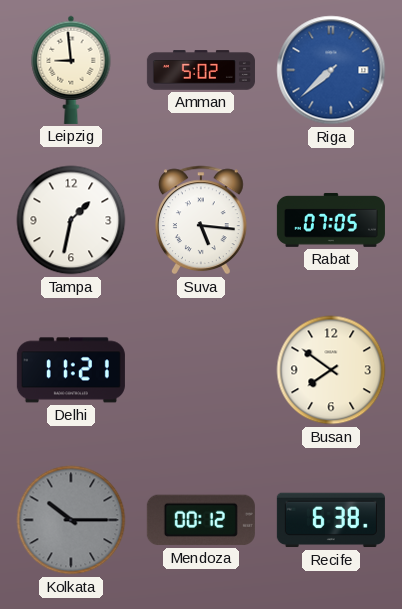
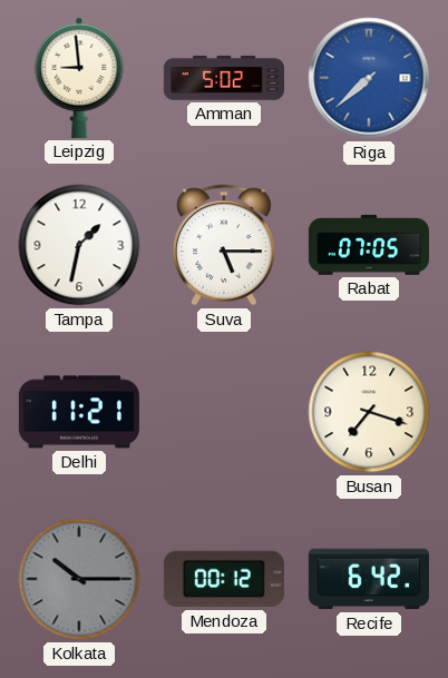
Suva: 5:16 -> 5:15 (225, 245)
Busan: 7:51 -> 7:18 (369, 412)
Recife: 6:38 -> 6:42 (369, 579)
